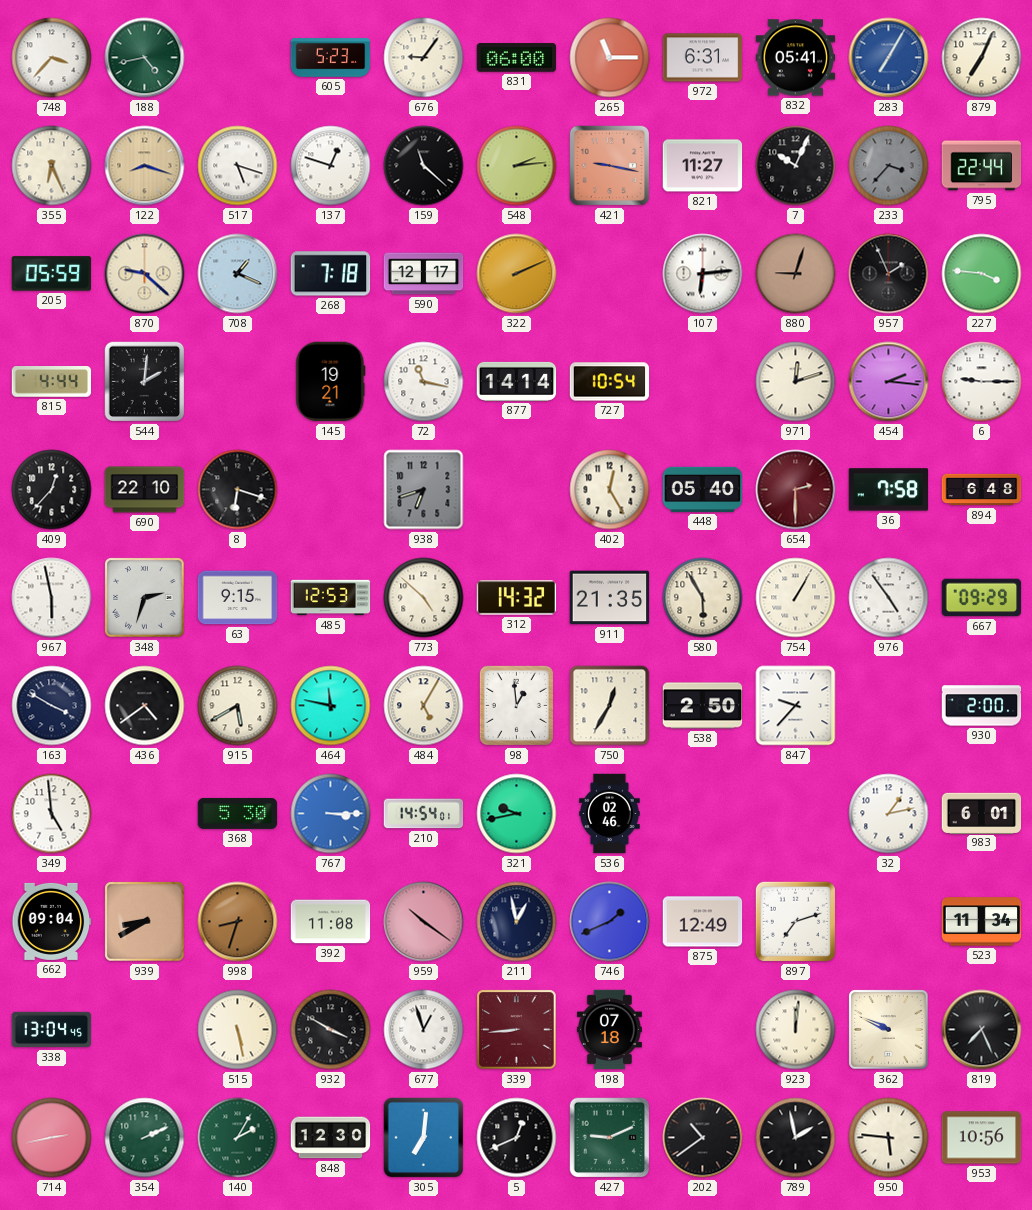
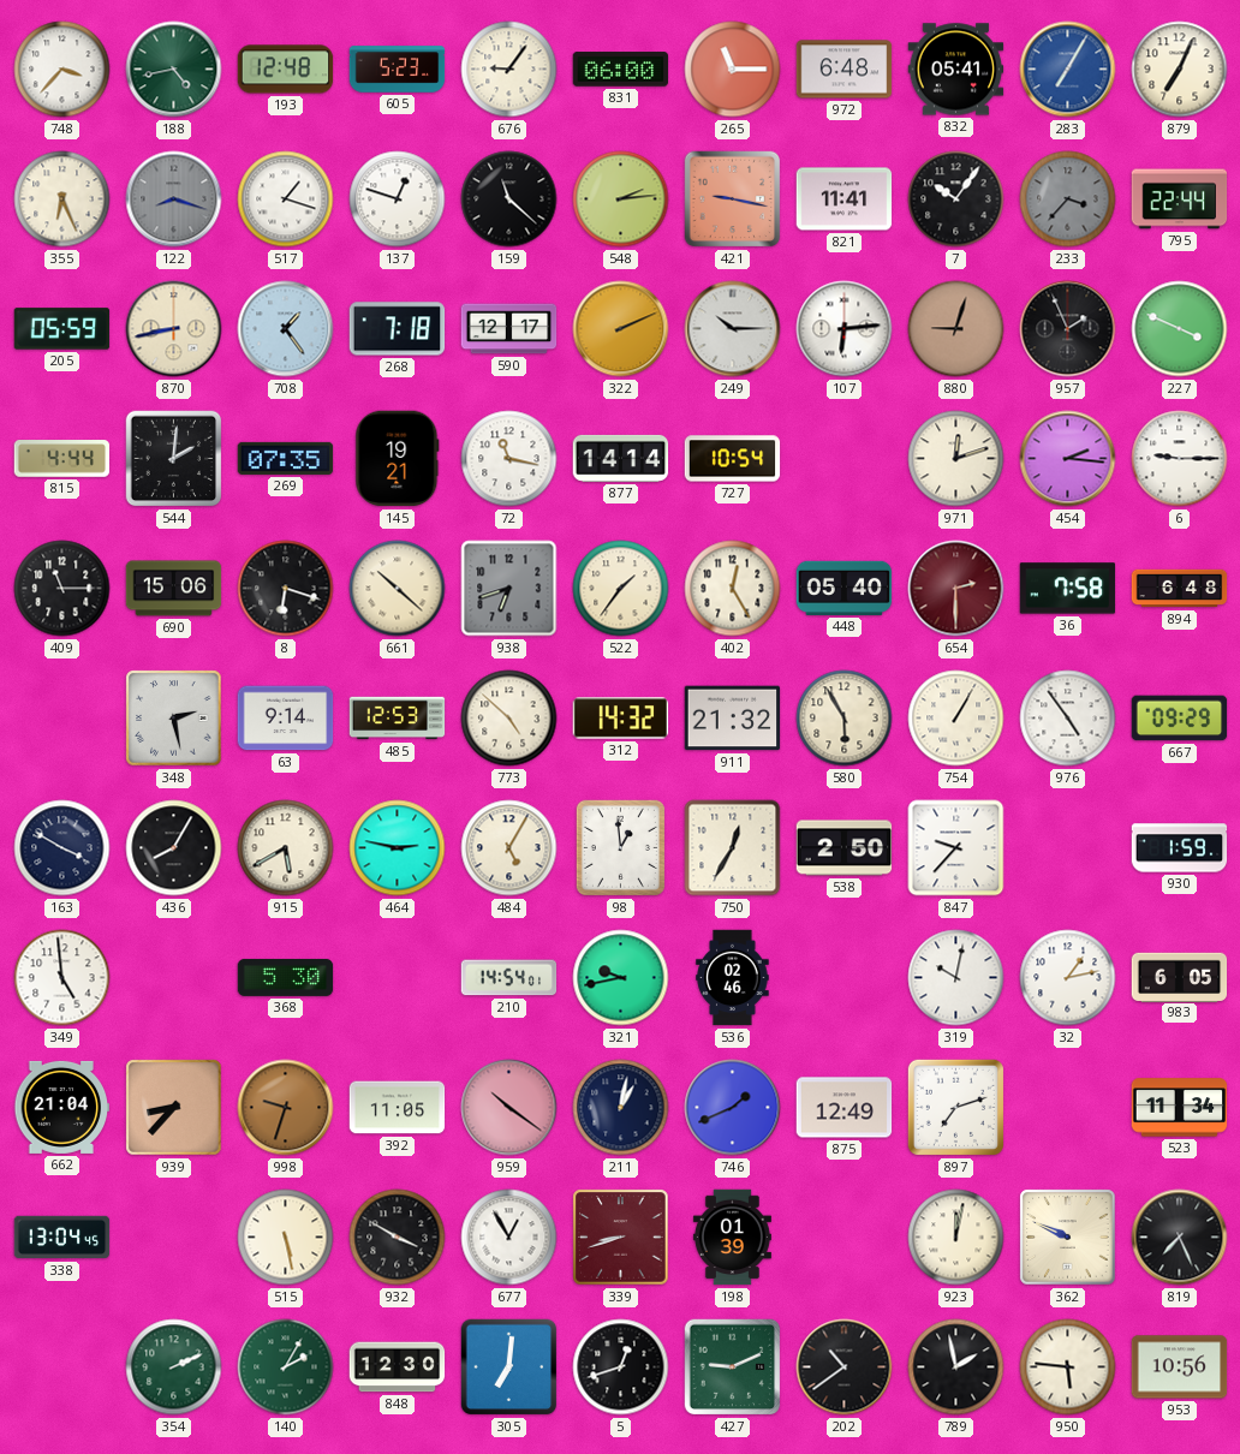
193: none -> 12:48 (286, 70)
972: 6:31 -> 6:48 (845, 70)
122 dial: champagne -> grey (174, 199)
517: 5:18 -> 1:18 (286, 199)
821: 11:27 -> 11:41 (845, 199)
7: 10:04 -> 10:06 (956, 199)
870: 9:22 -> 8:43 (174, 329)
708: 1:19 -> 1:24 (286, 329)
249: none -> 10:15 (733, 329)
227: 3:46 -> 3:49 (1180, 329)
269: none -> 07:35 (286, 458)
409: 12:37 -> 11:15 (62, 589)
690: 22:10 -> 15:06 (174, 589)
661: none -> 10:22 (398, 589)
522: none -> 1:36 (621, 589)
967: 5:58 -> none (52, 598)
348: 2:33 -> 2:28 (174, 719)
63: 9:15 -> 9:14 (286, 719)
911: 21:35 -> 21:32 (733, 719)
436: 4:39 -> 8:05 (174, 848)
464: 11:47 -> 2:47 (398, 848)
930: 2:00 -> 1:59 (1180, 848)
767: 3:15 -> none (331, 814)
319: none -> 10:02 (956, 978)
983: 6:01 -> 6:05 (1180, 977)
662: 09:04 -> 21:04 (62, 1107)
939: 8:40 -> 8:37 (174, 1108)
998: 8:33 -> 9:33 (286, 1108)
392: 11:08 -> 11:05 (398, 1108)
211: 12:58 -> 1:02 (621, 1108)
677: 12:57 -> 12:55 (509, 1238)
339: 8:44 -> 8:42 (621, 1238)
198: 07:18 -> 01:39 (732, 1238)
923: 12:01 -> 12:02 (956, 1238)
714: 2:43 -> none (52, 1138)
5: 12:41 -> 12:42 (621, 1367)
